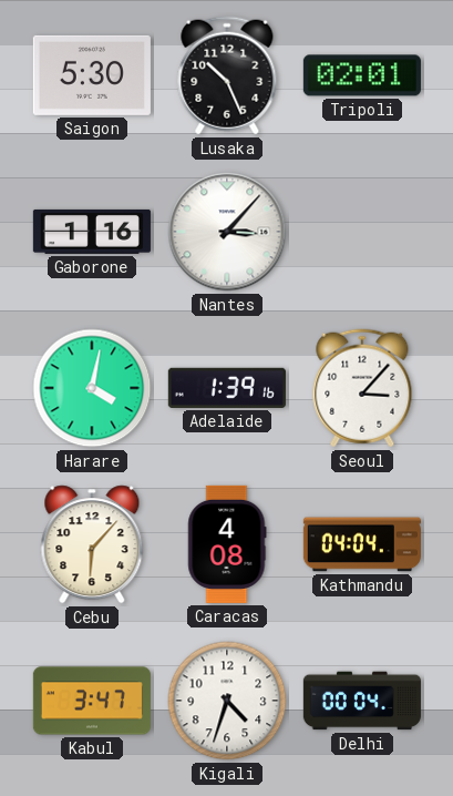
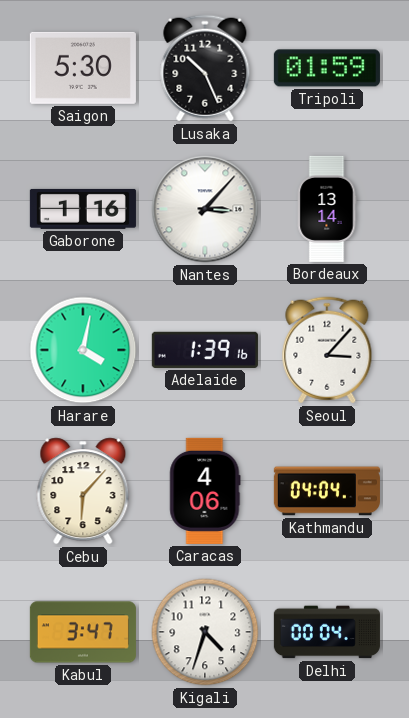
Tripoli: 02:01 -> 01:59 (327, 68)
Bordeaux: none -> 13:14 (327, 209)
Caracas: 4:08 -> 4:06 (205, 491)
